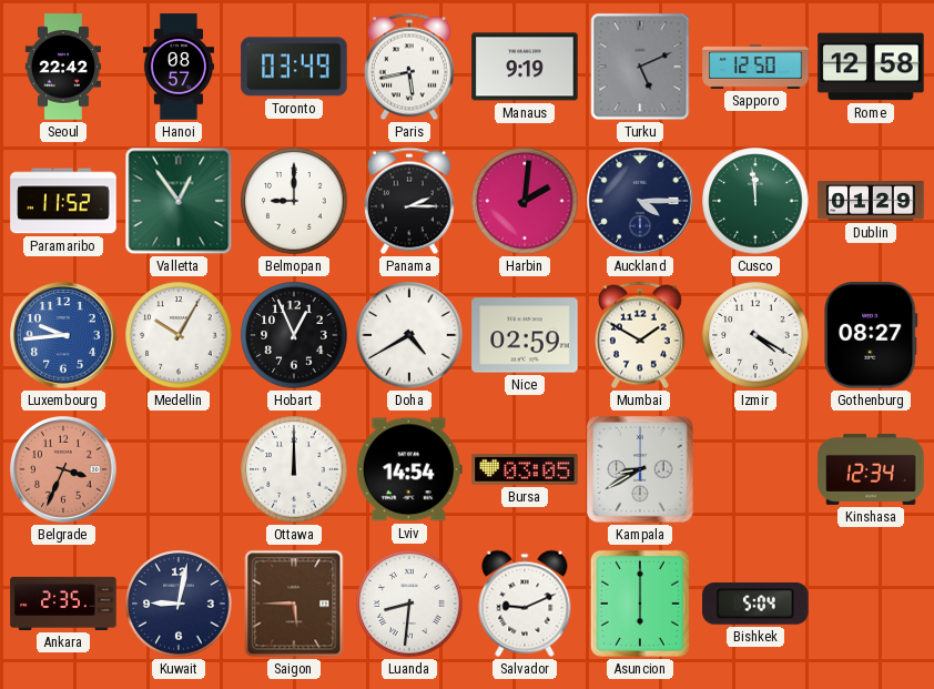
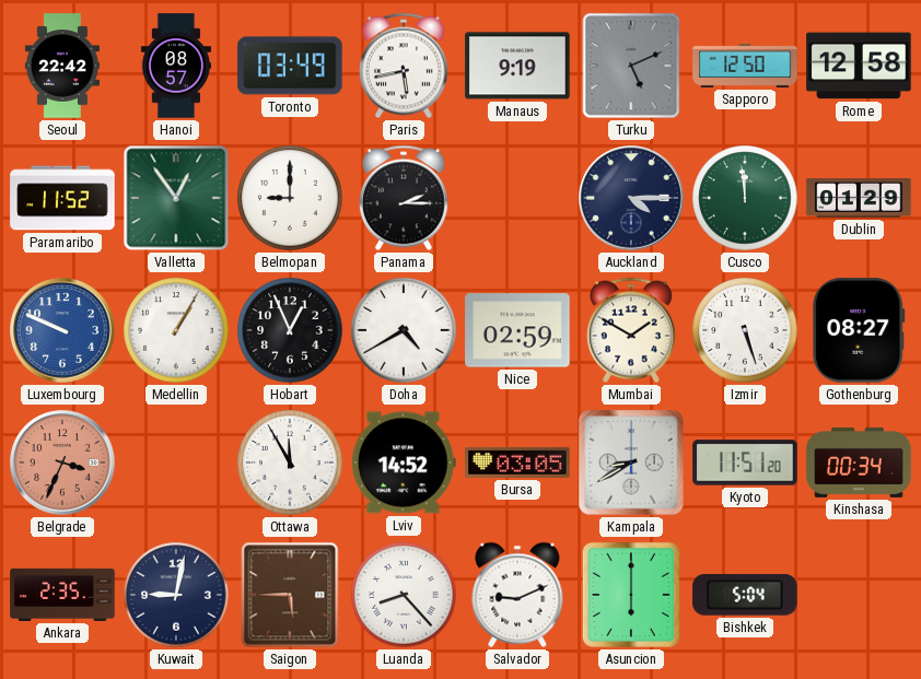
Harbin: 2:01 -> none (525, 201)
Luxembourg: 9:44 -> 9:49 (62, 330)
Medellin: 10:05 -> 1:05 (176, 330)
Izmir: 4:20 -> 5:27 (745, 330)
Ottawa: 12:00 -> 11:55 (290, 463)
Lviv: 14:54 -> 14:52 (404, 463)
Kyoto: none -> 11:51 (745, 463)
Kinshasa: 12:34 -> 00:34 (859, 463)
Luanda: 8:31 -> 8:23 (404, 595)
